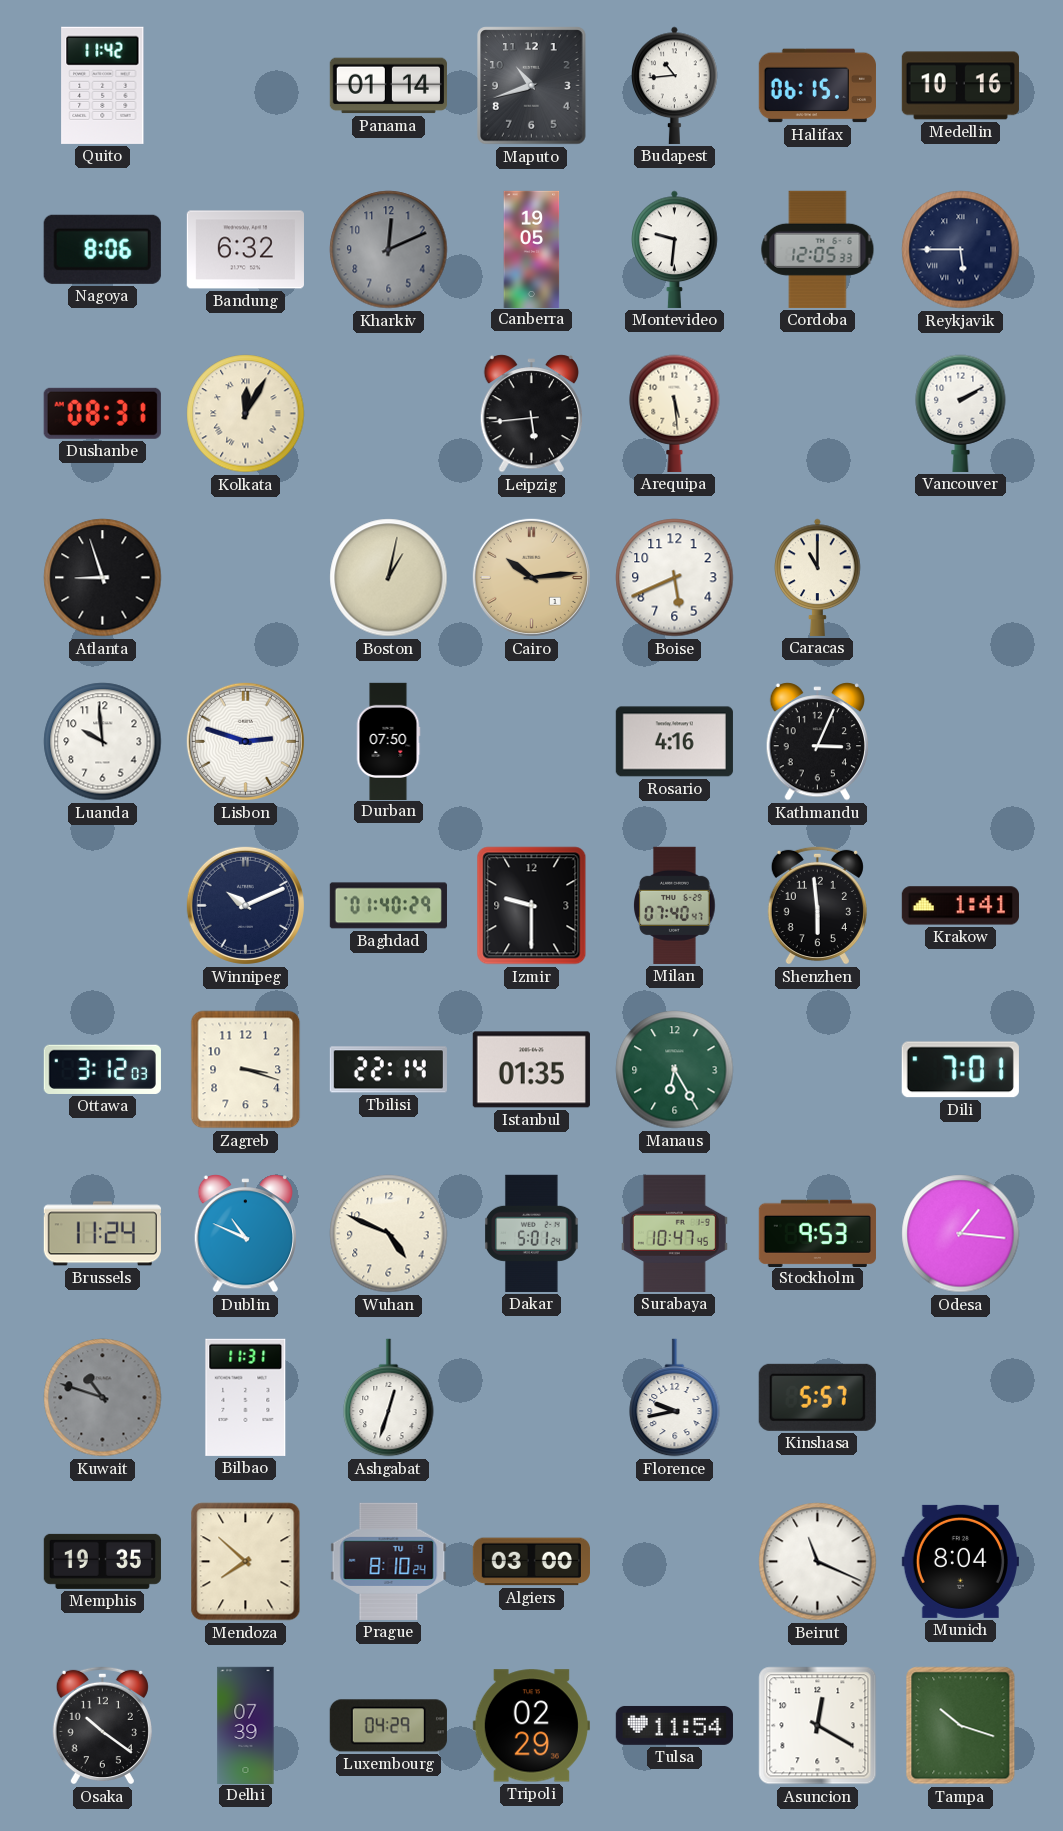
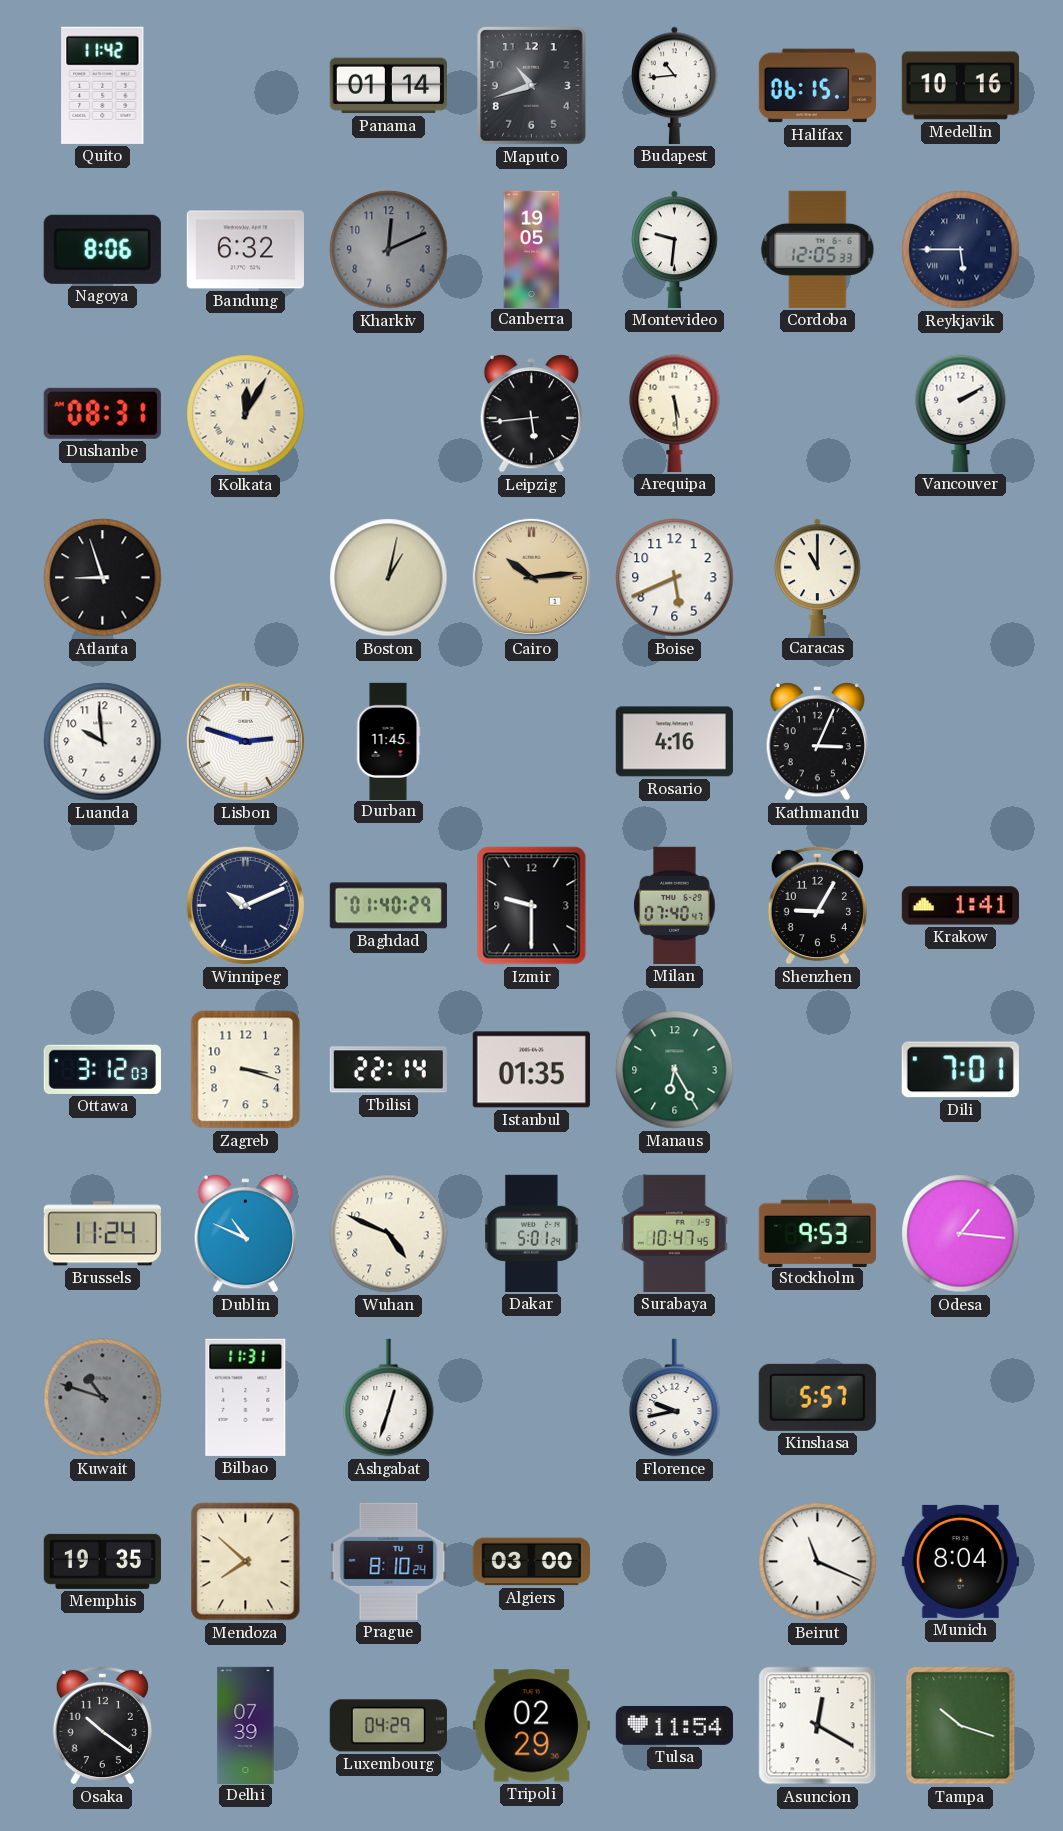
Durban: 07:50 -> 11:45 (388, 741)
Shenzhen: 5:59 -> 9:05 (817, 905)
